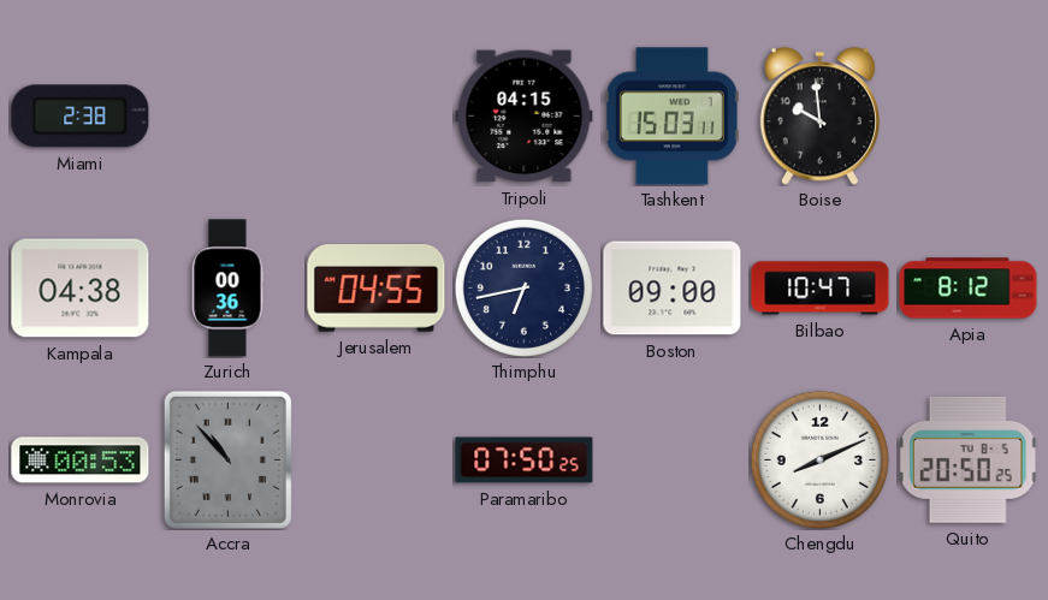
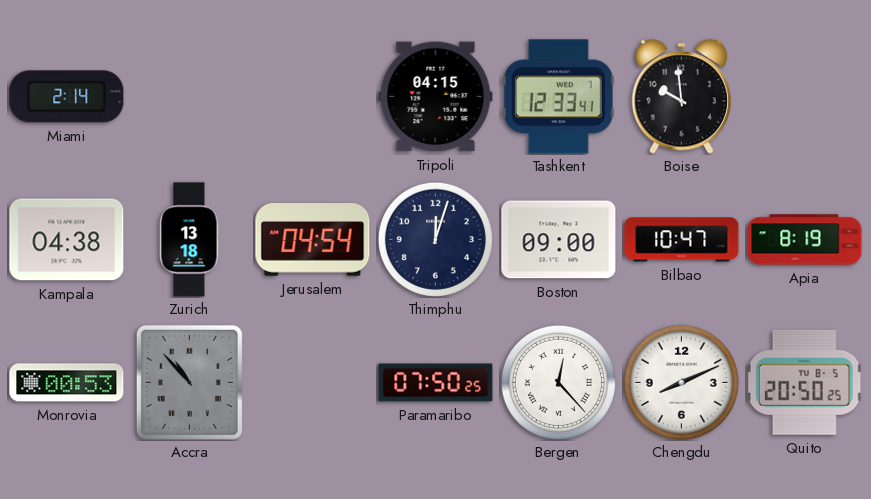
Miami: 2:38 -> 2:14 (67, 97)
Tashkent: 15:03 -> 12:33 (558, 97)
Zurich: 00:36 -> 13:18 (189, 240)
Jerusalem: 04:55 -> 04:54 (313, 240)
Thimphu: 6:43 -> 12:03 (435, 239)
Apia: 8:12 -> 8:19 (805, 240)
Bergen: none -> 12:23 (558, 382)
